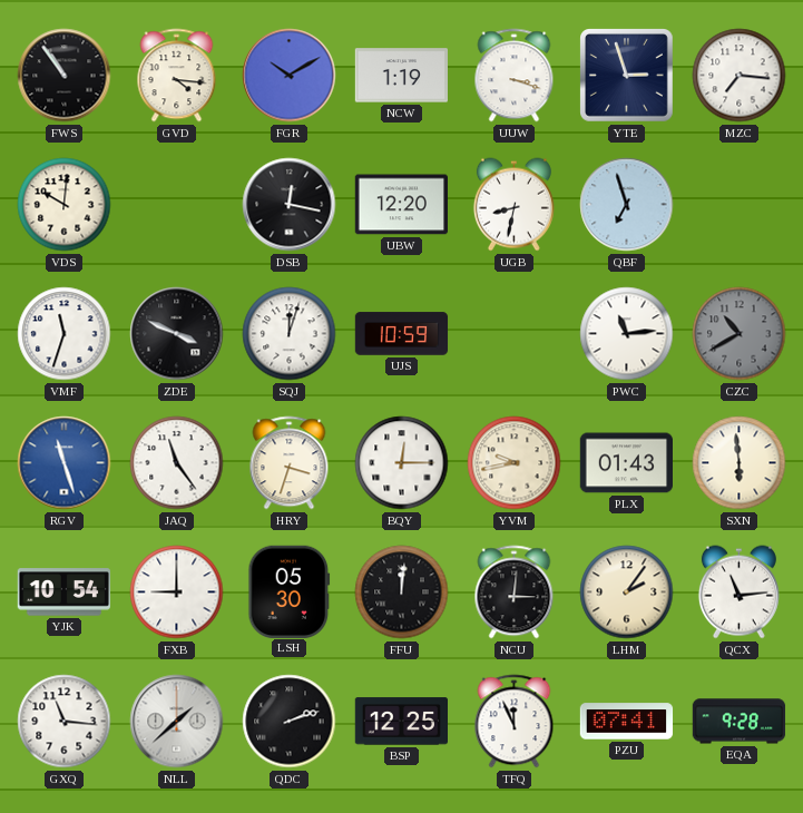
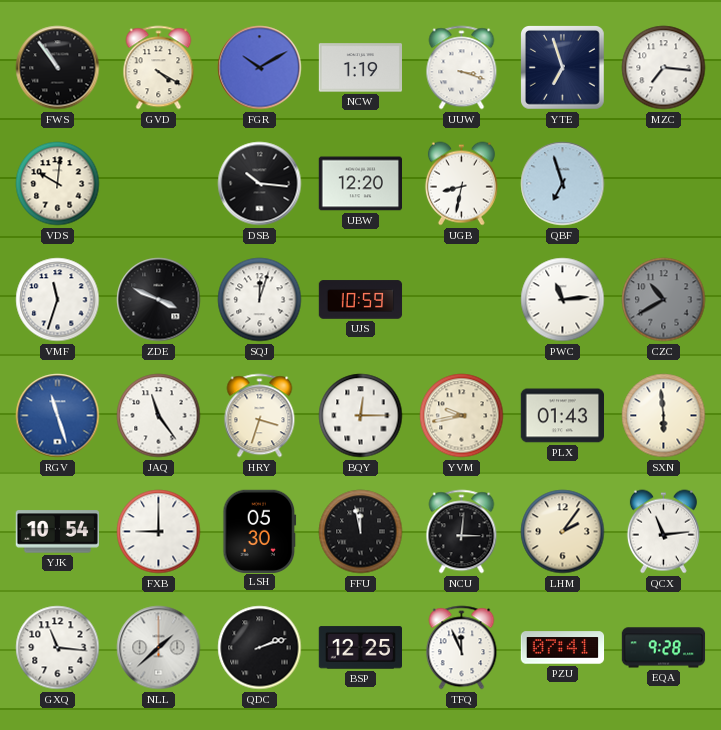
GVD: 4:16 -> 4:20 (159, 68)
YTE: 2:57 -> 6:57 (563, 68)
DSB: 12:17 -> 10:16 (260, 184)
FFU: 12:01 -> 11:58 (361, 532)
